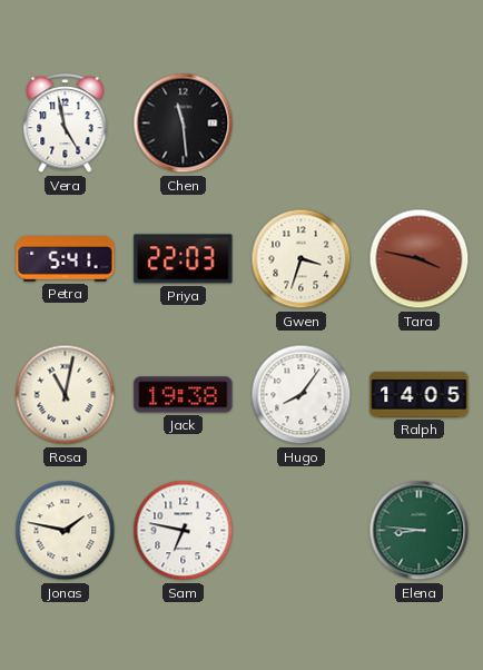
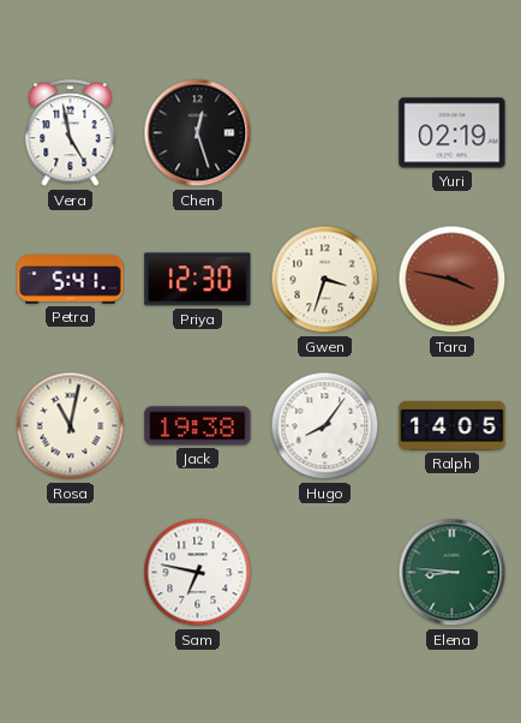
Chen: 11:29 -> 12:27 (198, 133)
Yuri: none -> 02:19 (453, 133)
Priya: 22:03 -> 12:30 (198, 280)
Jonas: 1:47 -> none (66, 531)
